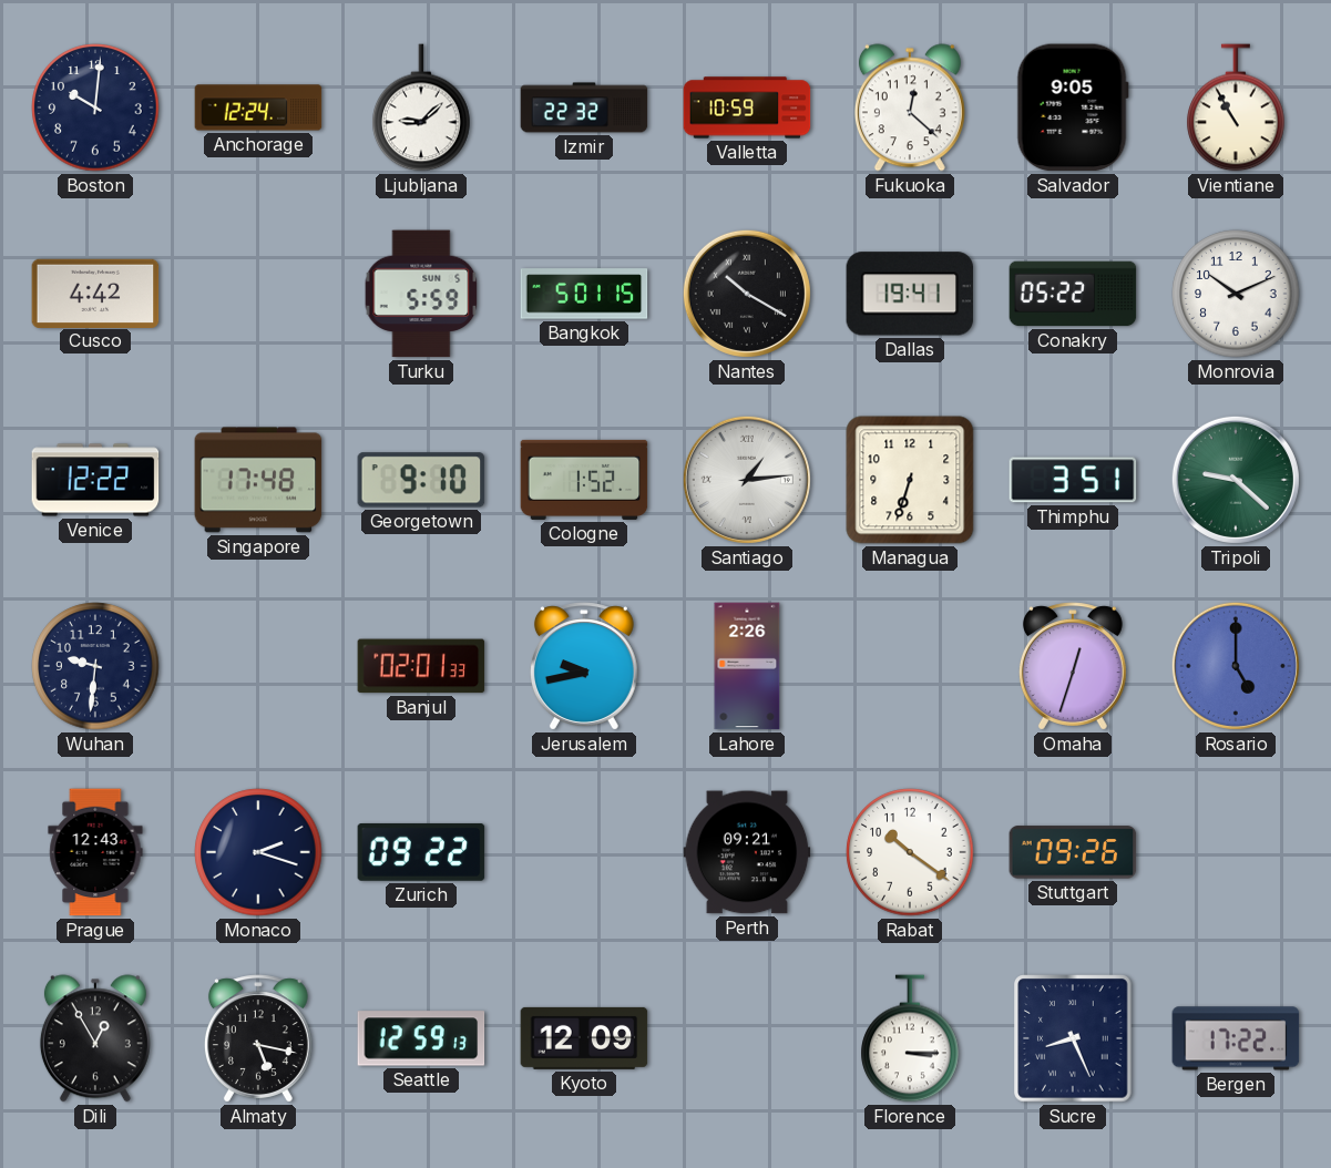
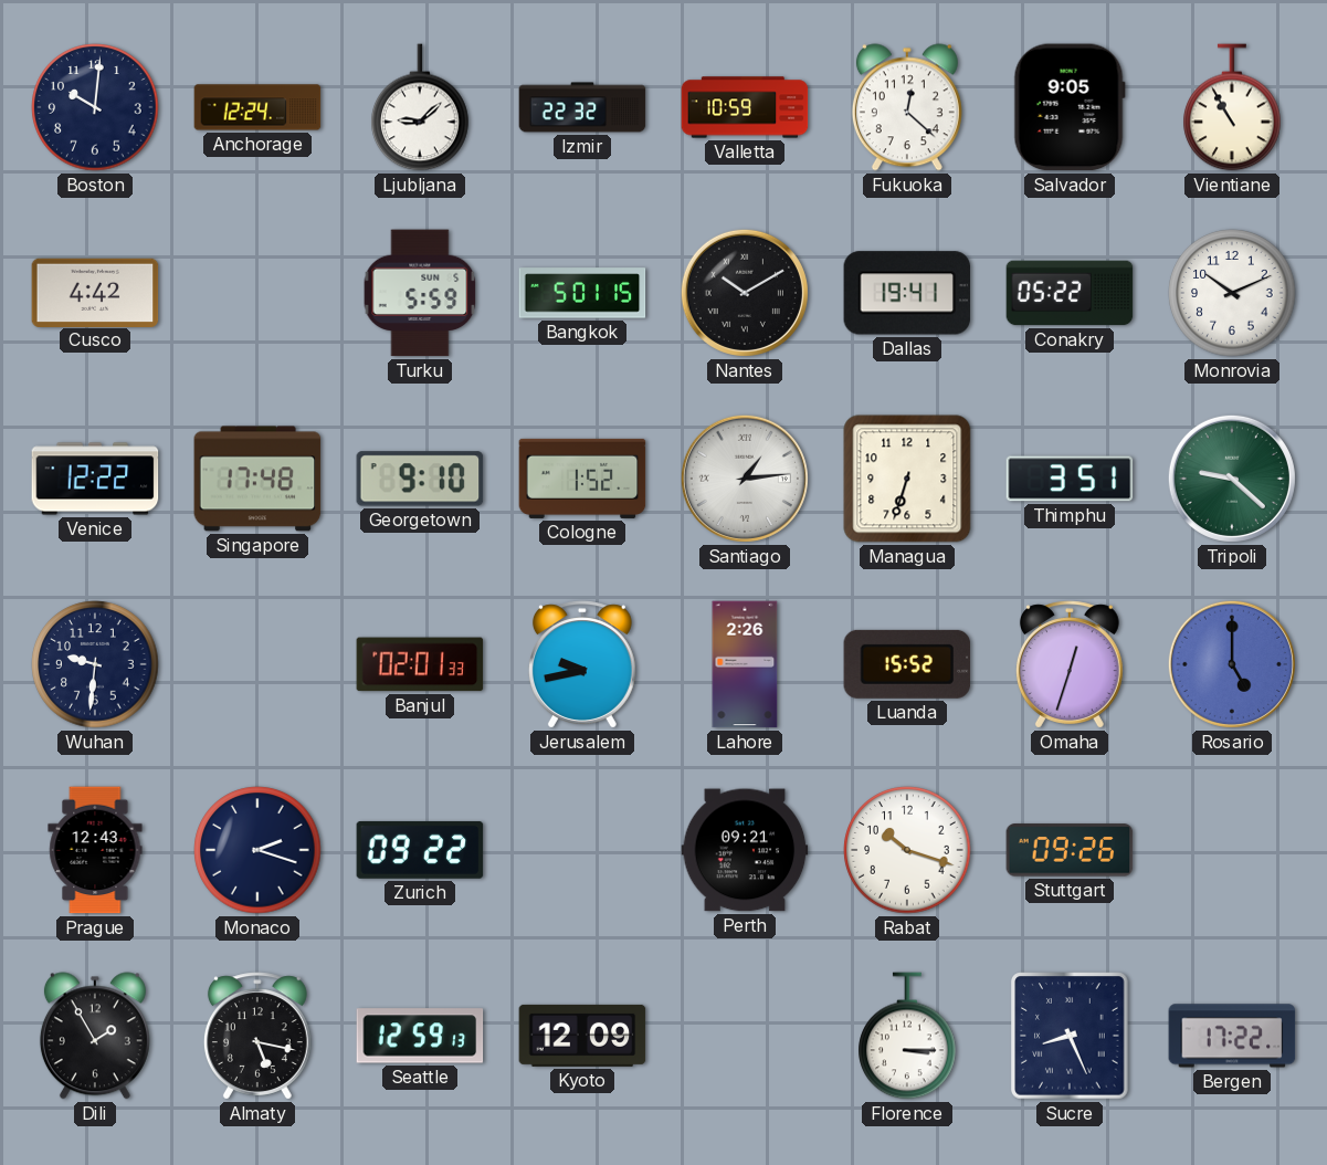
Nantes: 10:20 -> 10:10 (745, 293)
Luanda: none -> 15:52 (907, 664)
Rabat: 10:21 -> 10:18 (907, 850)
Dili: 12:55 -> 1:55 (95, 1036)
